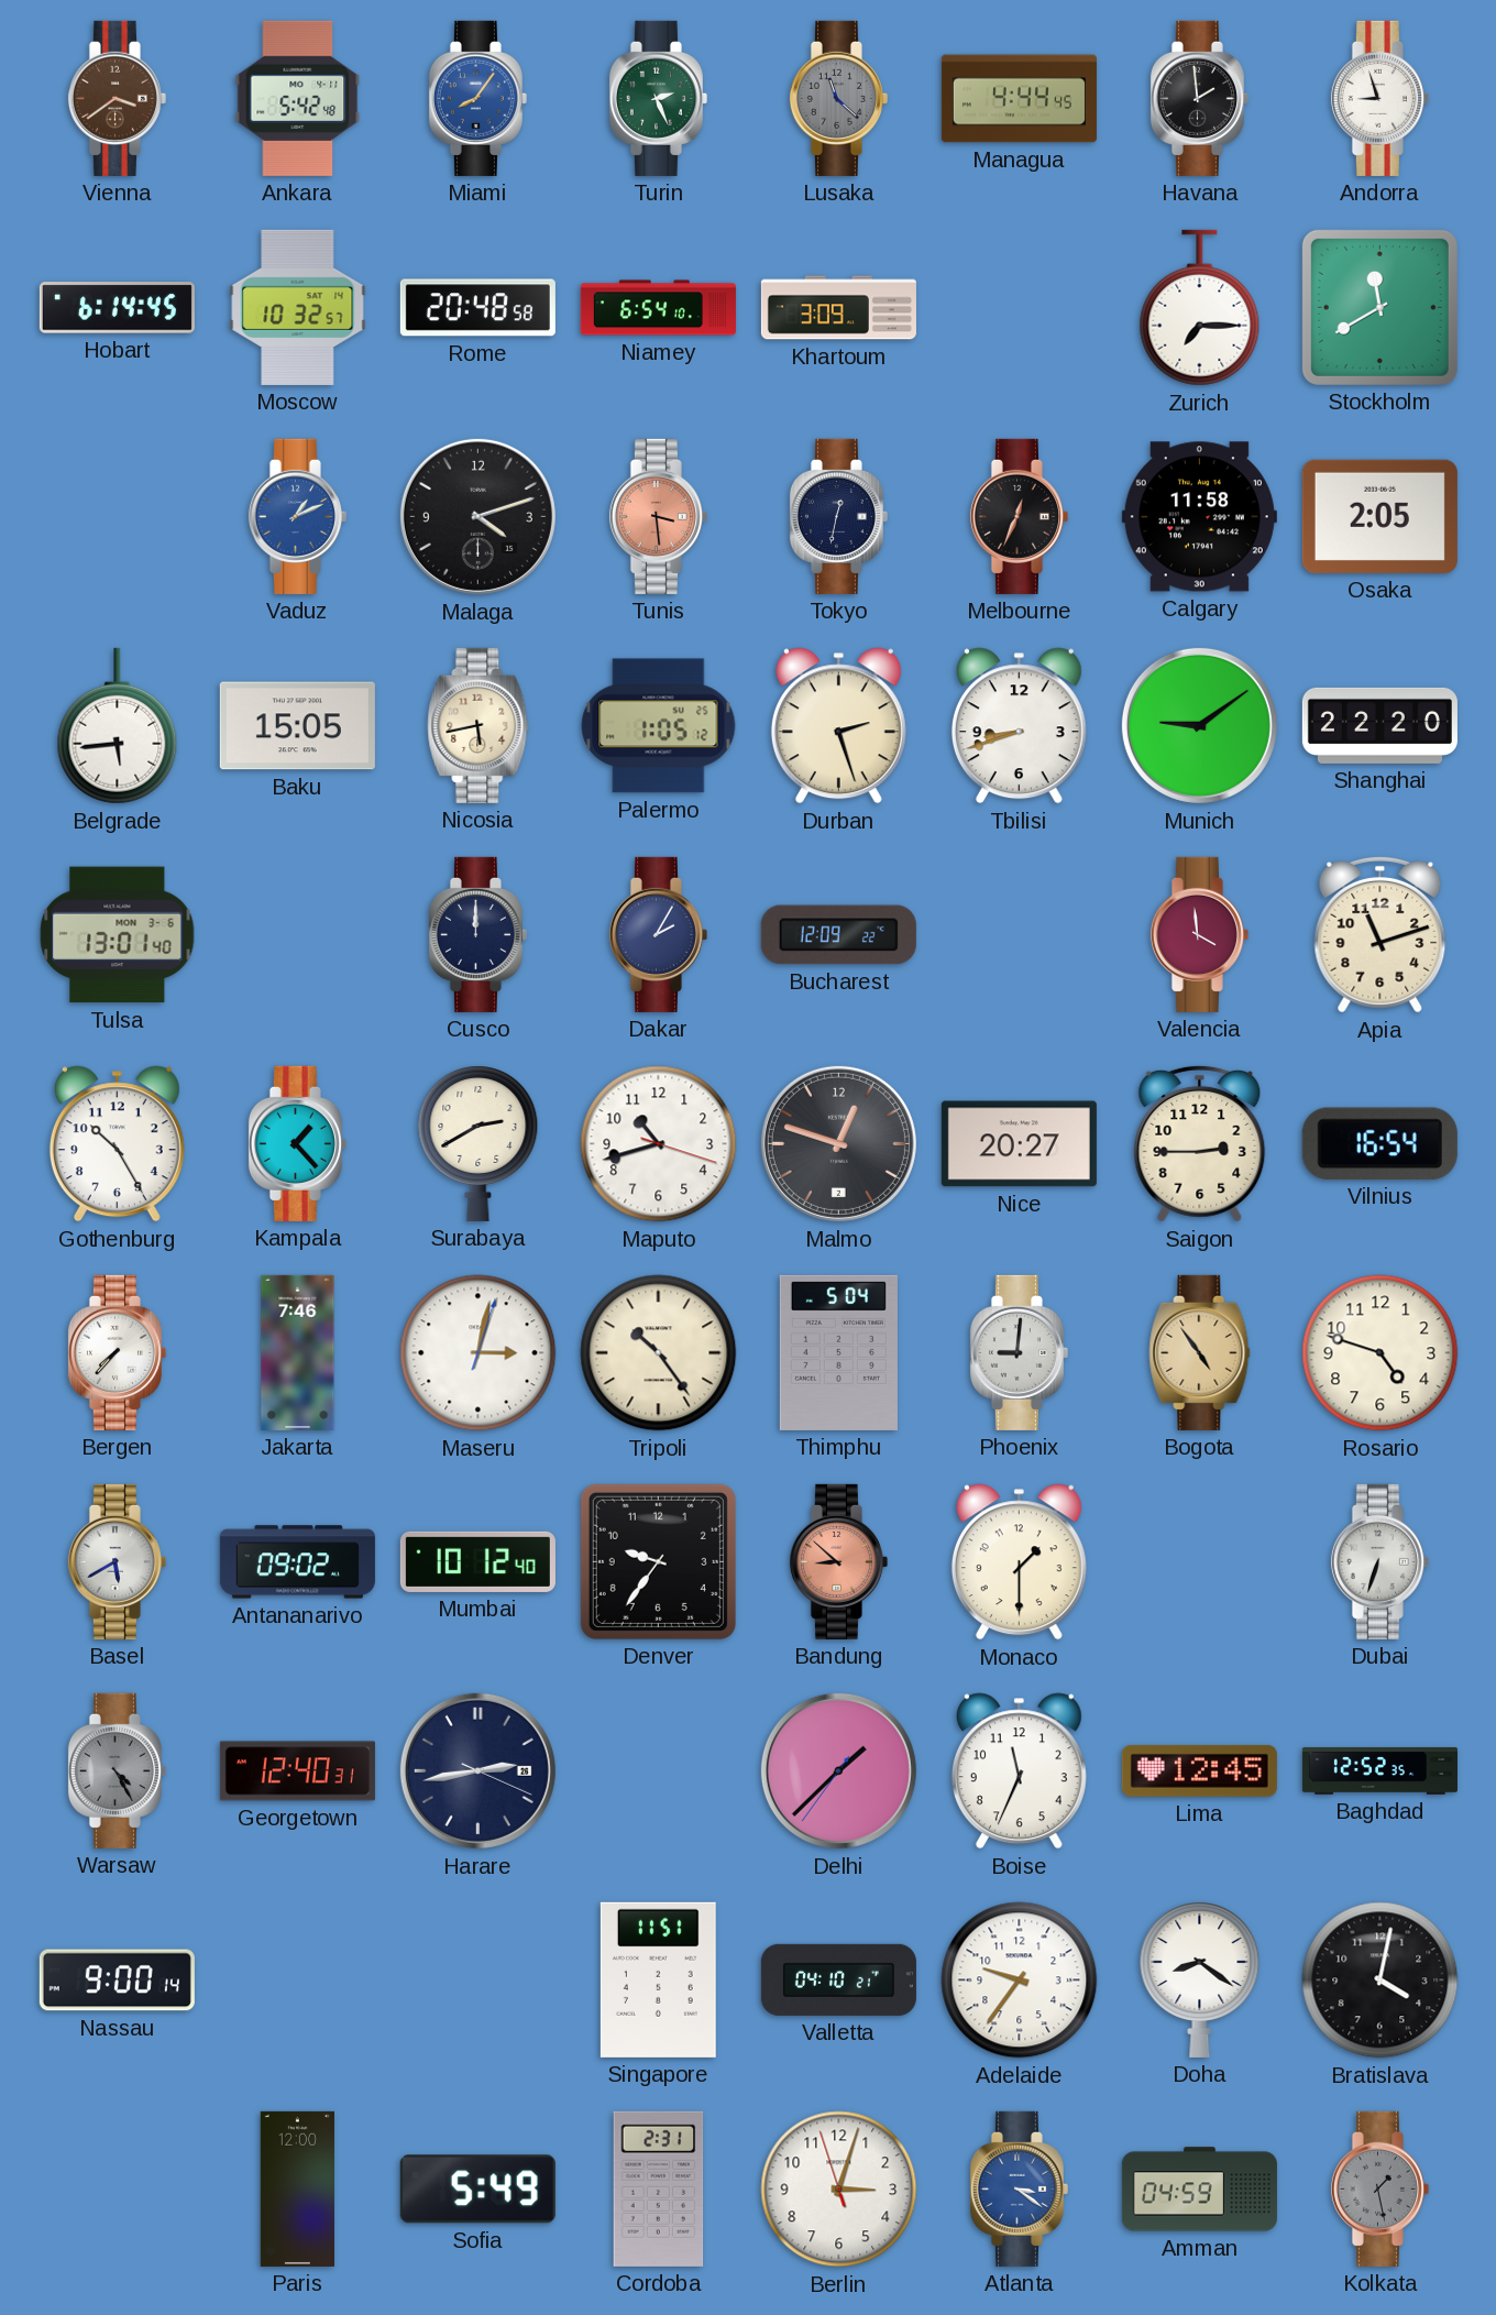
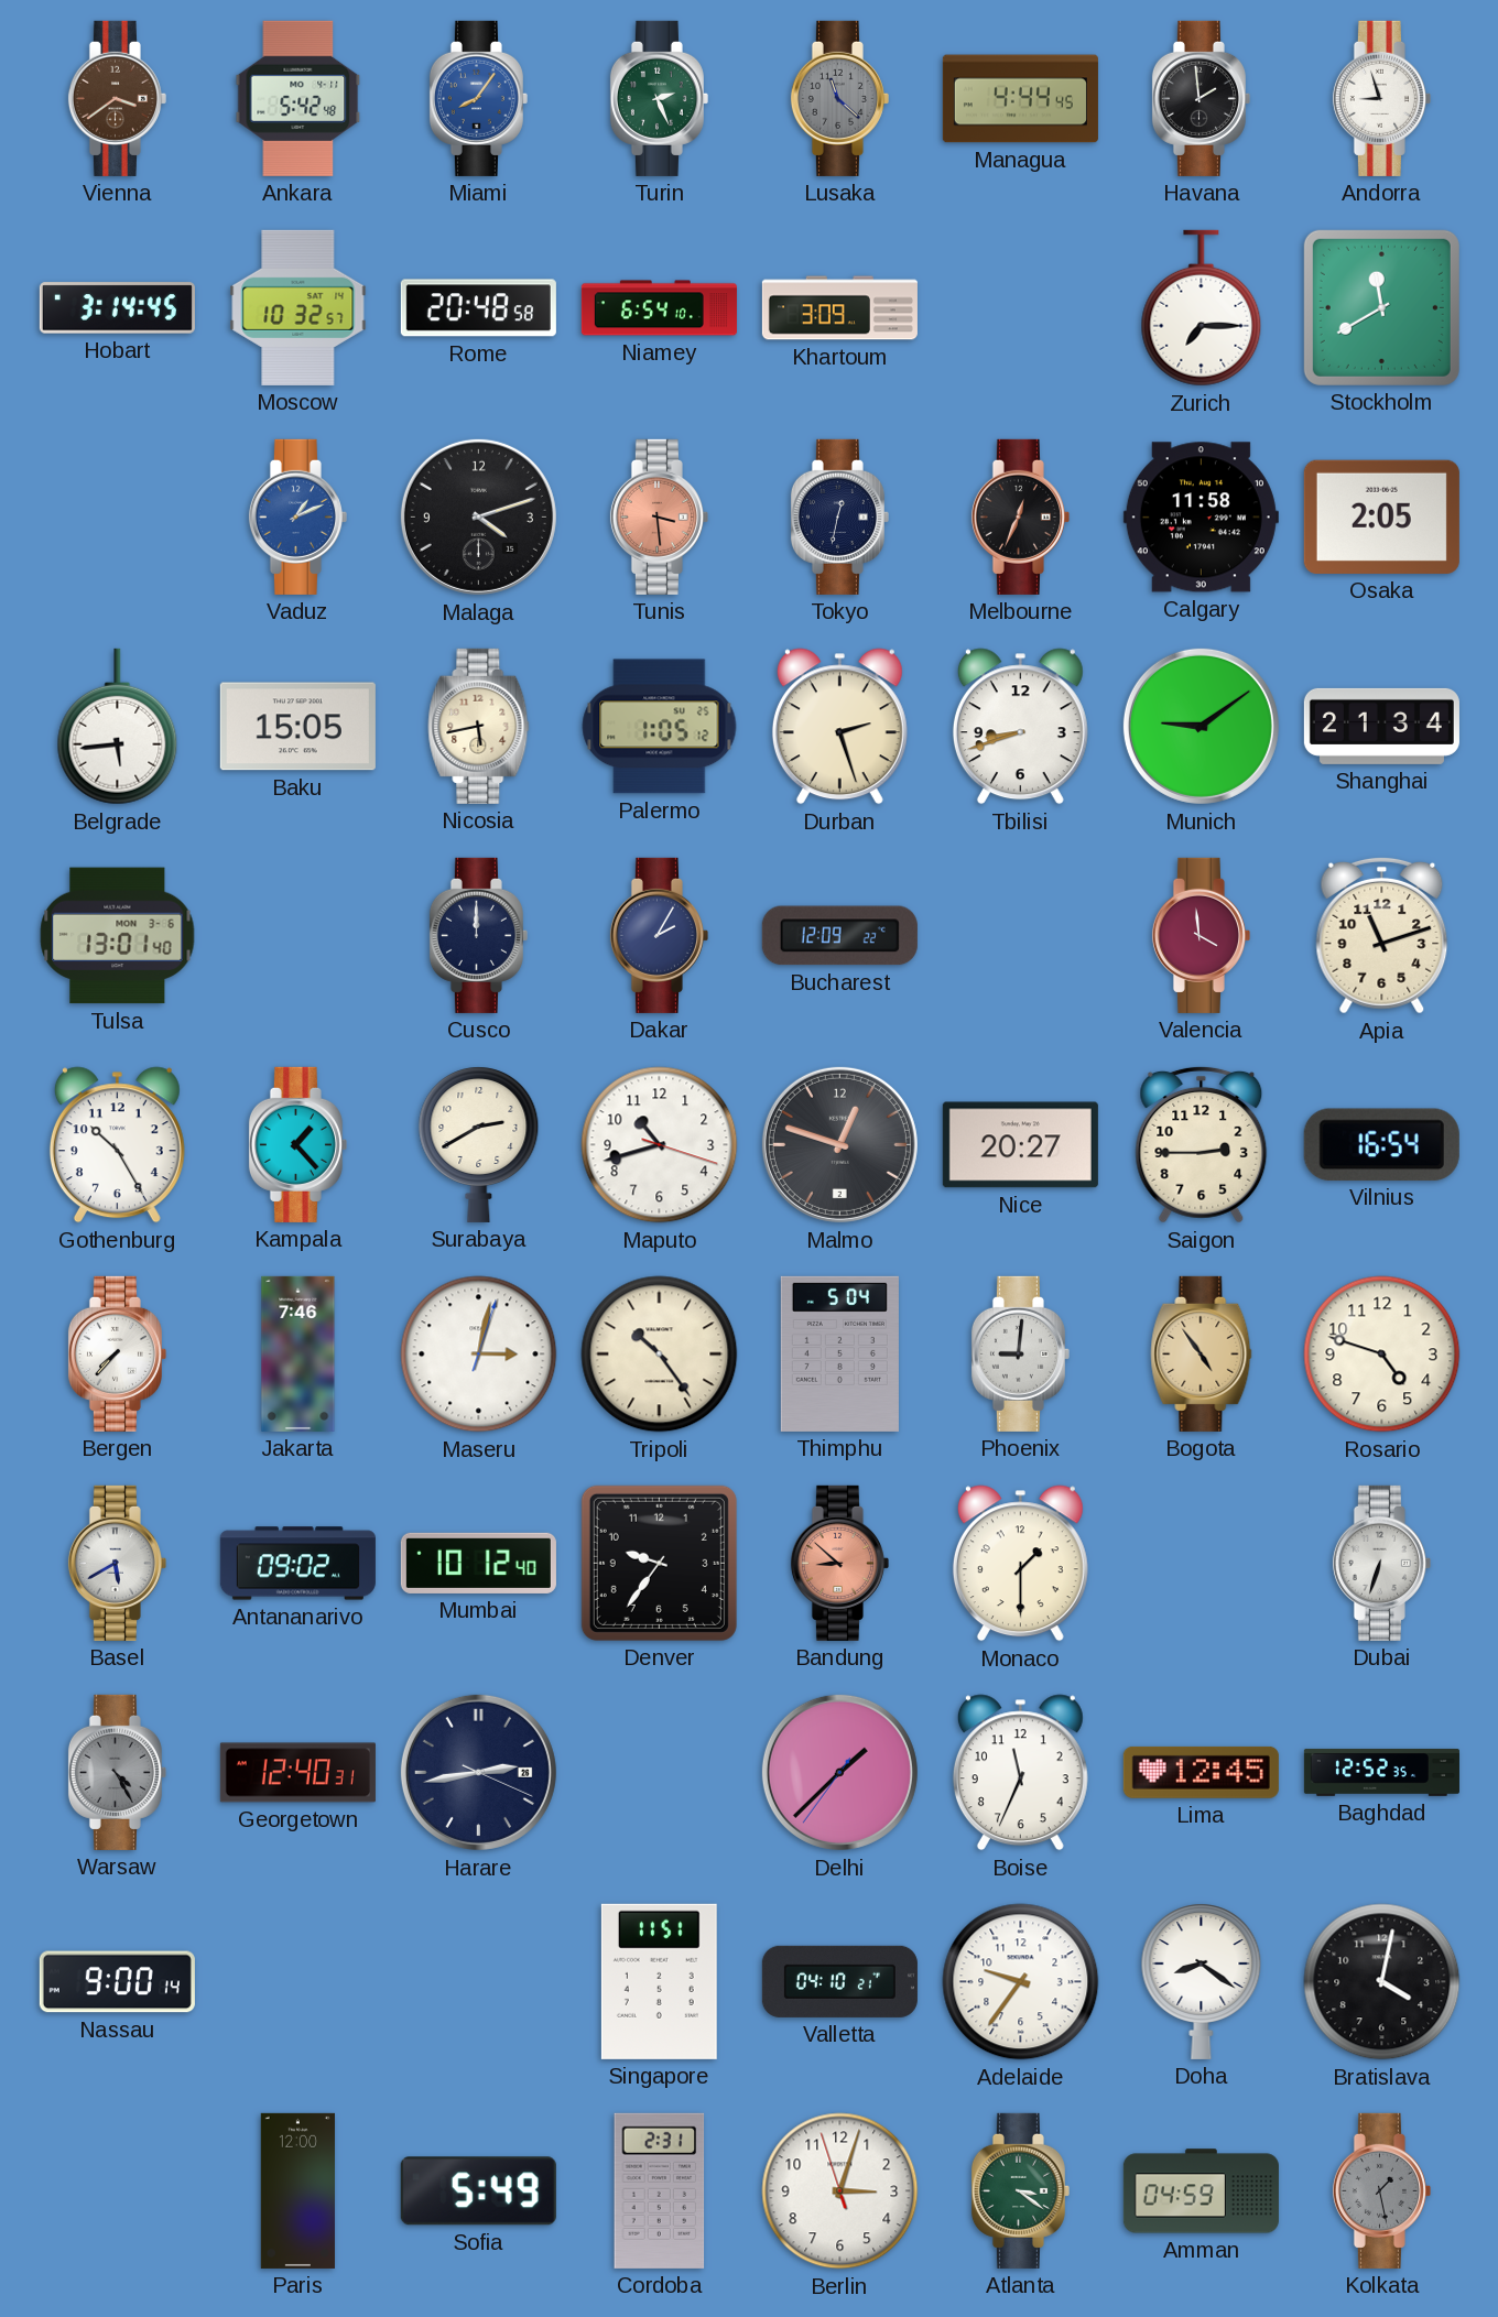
Hobart: 6:14 -> 3:14 (117, 308)
Shanghai: 22:20 -> 21:34 (1381, 726)
Atlanta dial: blue -> green (1020, 2190)
